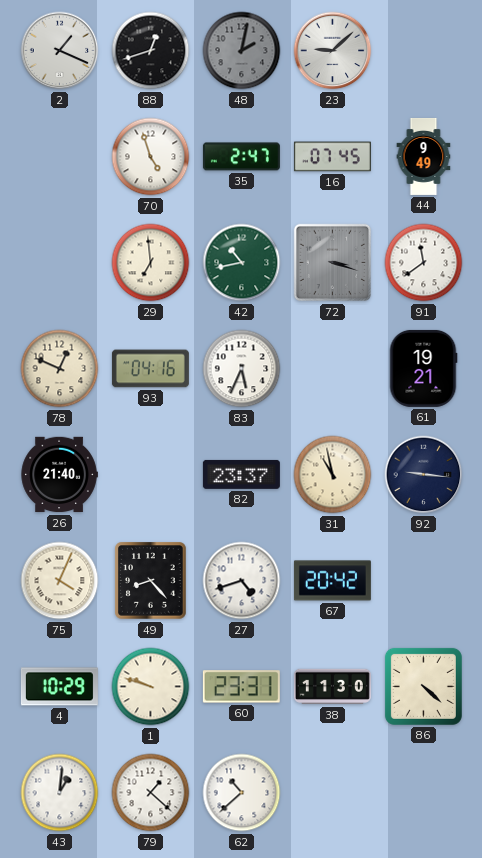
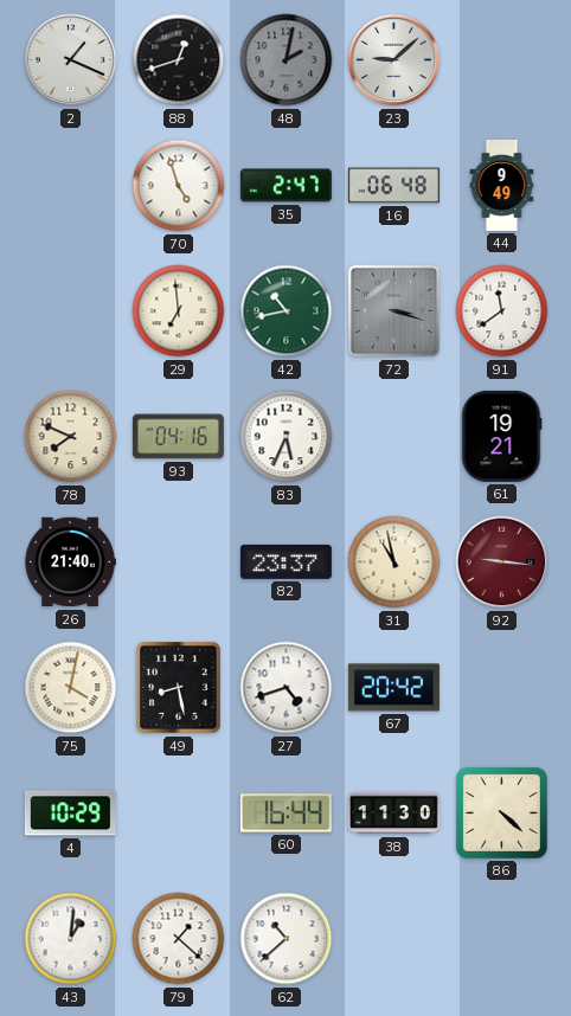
16: 07:45 -> 06:48 (393, 186)
78: 12:49 -> 7:49 (71, 437)
92 dial: navy -> burgundy (502, 562)
75: 4:04 -> 4:02 (71, 688)
49: 8:23 -> 8:28 (179, 688)
1: 9:48 -> none (151, 687)
60: 23:31 -> 16:44 (285, 814)
